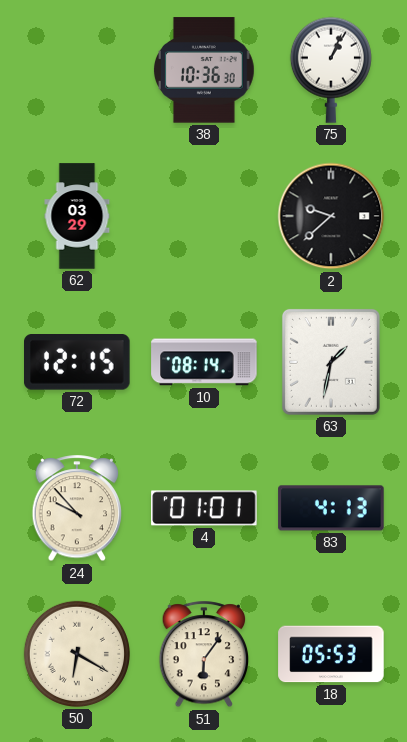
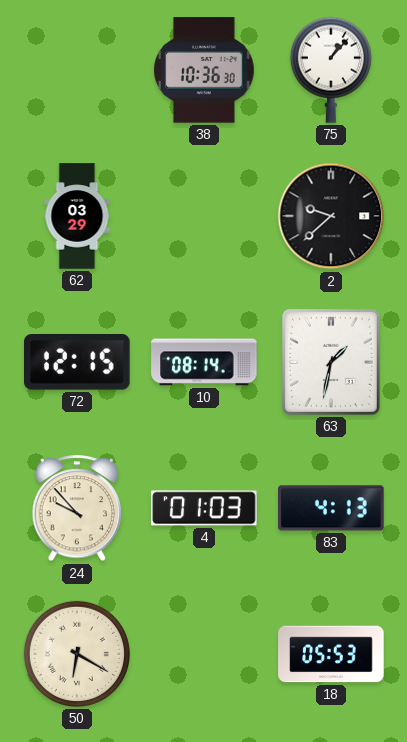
75: 1:04 -> 1:07 (331, 70)
4: 01:01 -> 01:03 (204, 508)
51: 6:06 -> none (204, 655)
